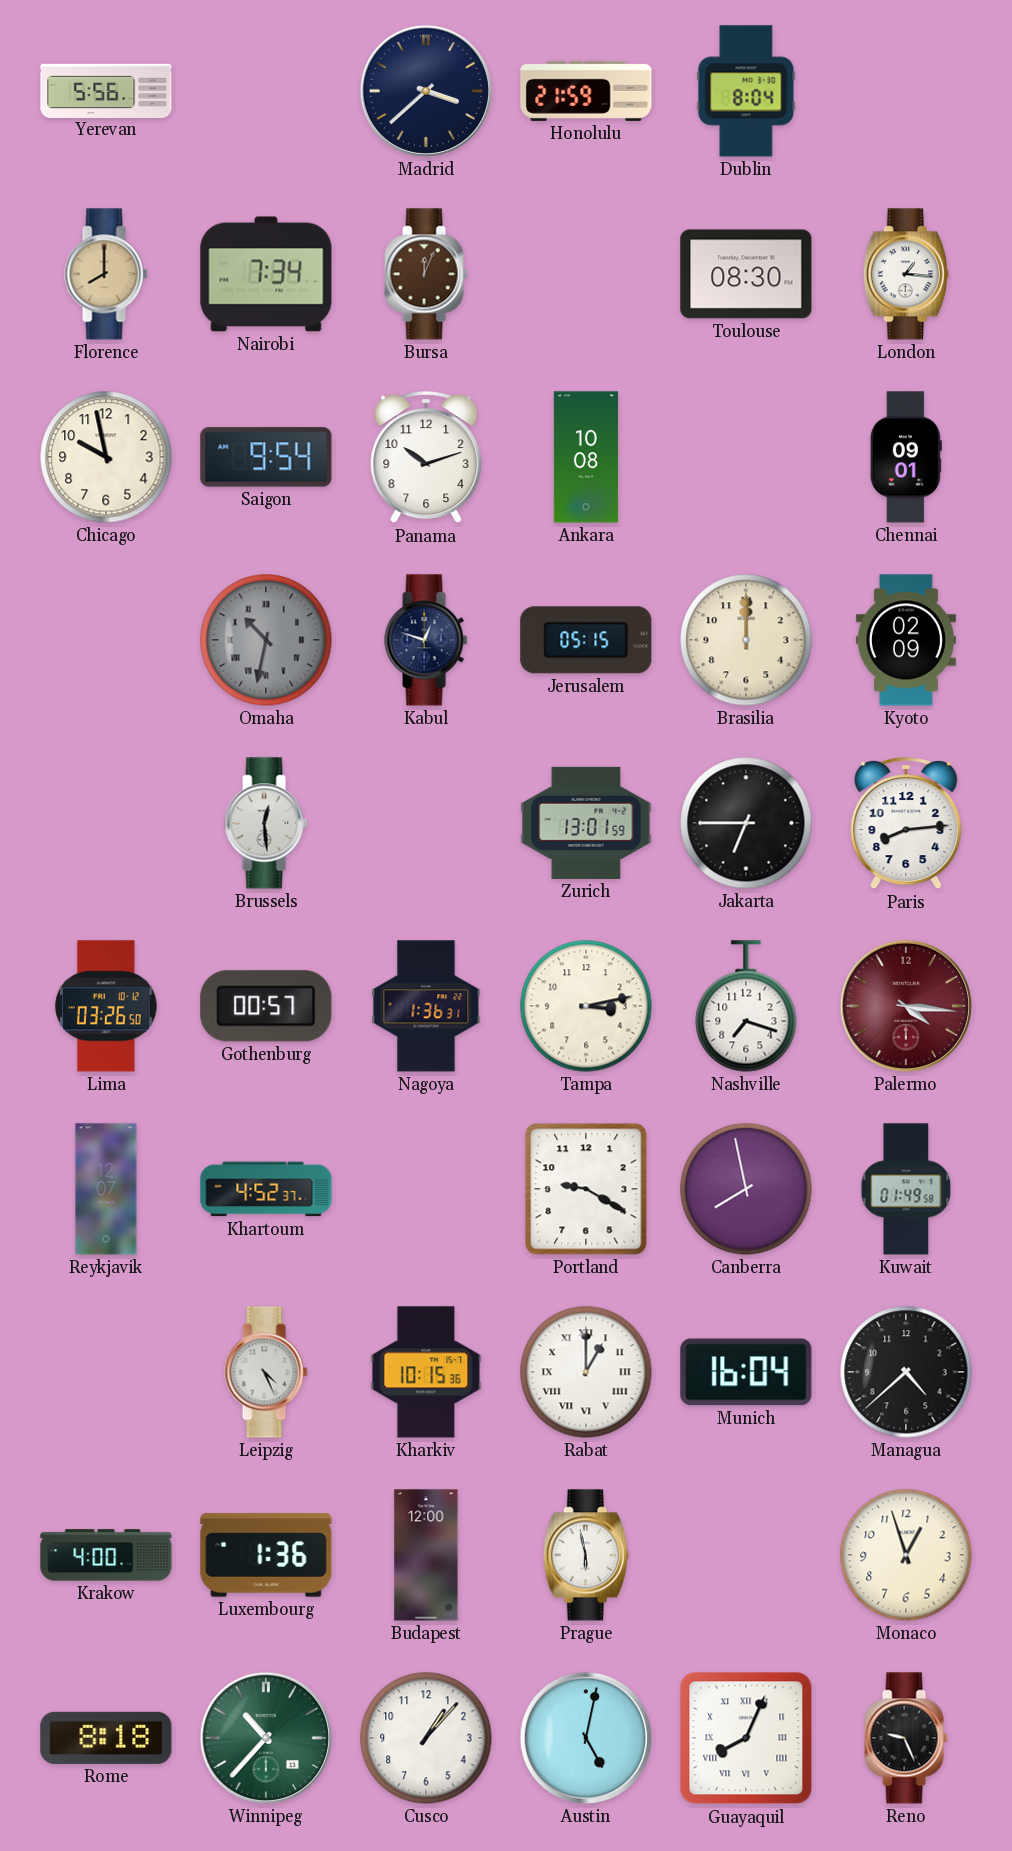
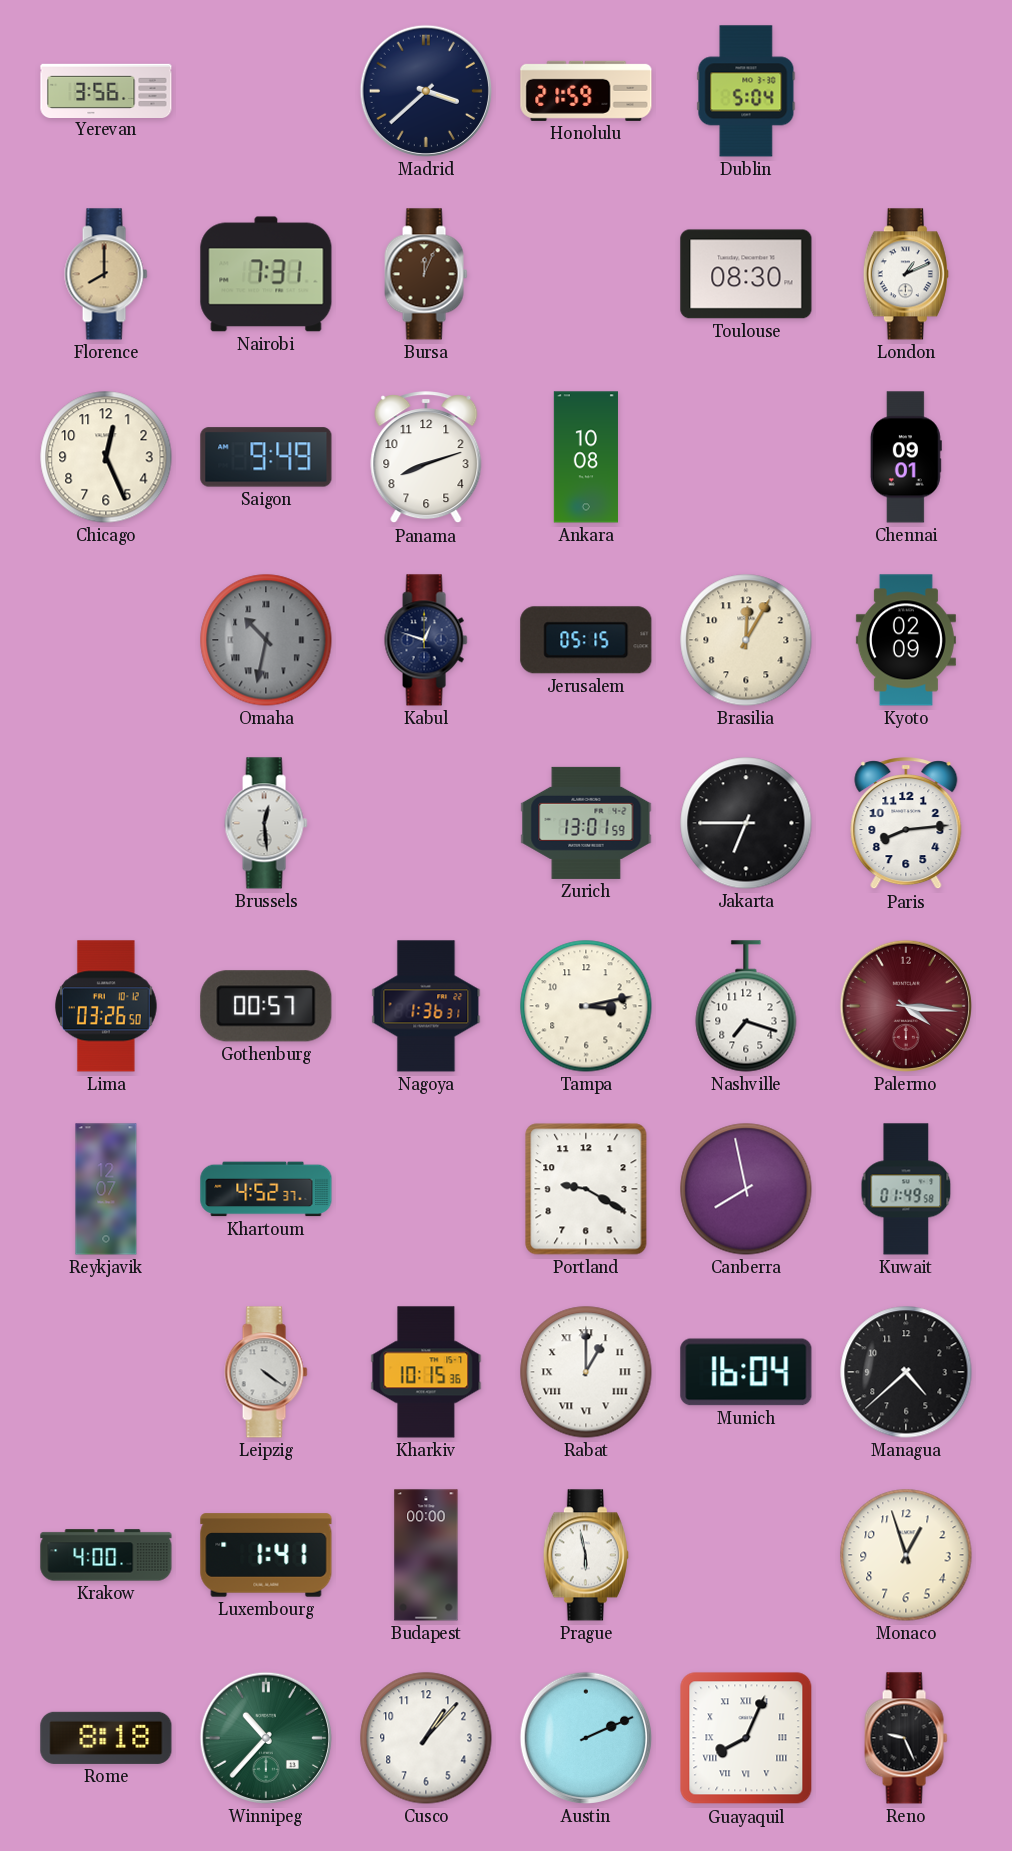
Yerevan: 5:56 -> 3:56 (106, 90)
Dublin: 8:04 -> 5:04 (746, 91)
Nairobi: 7:34 -> 7:31 (266, 274)
London: 1:16 -> 1:11 (906, 274)
Chicago: 9:58 -> 12:26 (106, 457)
Saigon: 9:54 -> 9:49 (266, 457)
Panama: 10:12 -> 8:12 (426, 458)
Brasilia: 12:00 -> 12:05 (746, 640)
Leipzig: 4:26 -> 4:21 (266, 1372)
Luxembourg: 1:36 -> 1:41 (266, 1555)
Budapest: 12:00 -> 00:00 (426, 1555)
Austin: 5:02 -> 2:11 (586, 1738)
